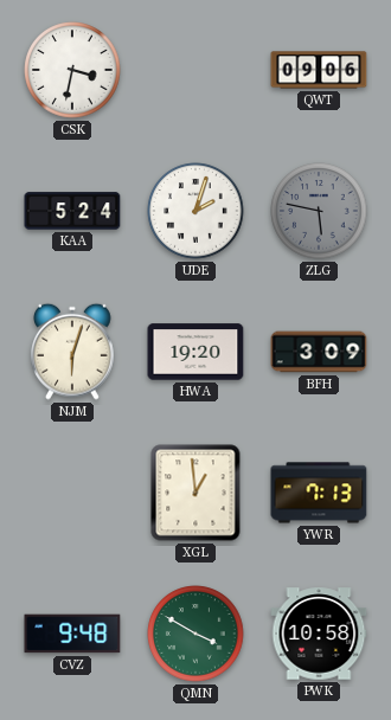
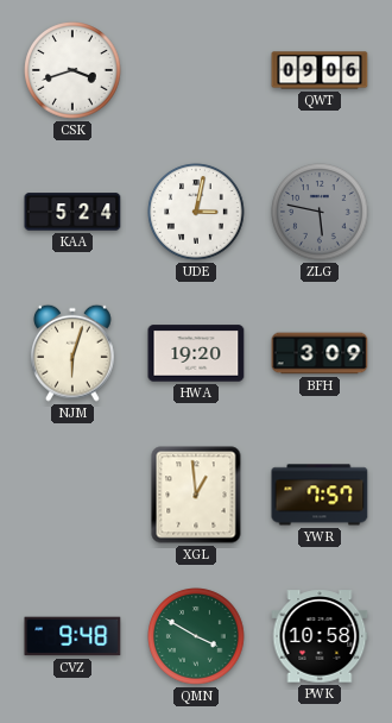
CSK: 3:32 -> 3:42 (72, 70)
UDE: 2:03 -> 3:02 (196, 212)
YWR: 7:13 -> 7:57 (320, 495)
